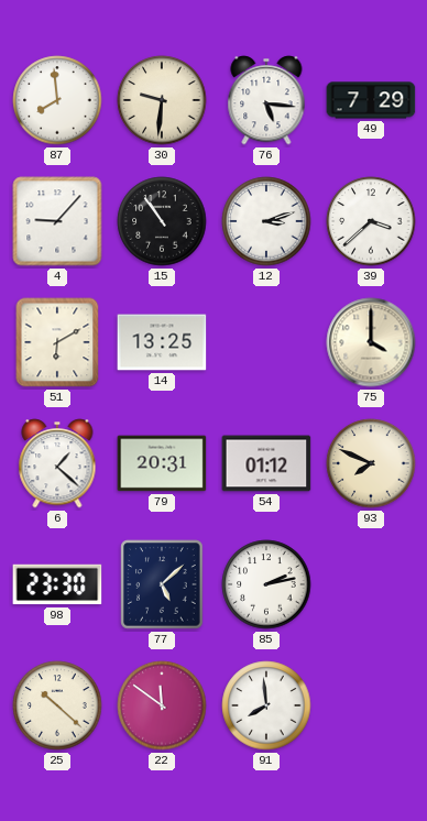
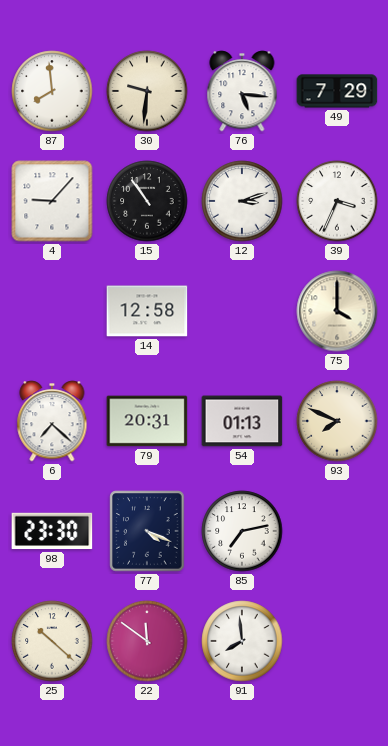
39: 3:38 -> 3:34 (337, 201)
51: 6:10 -> none (57, 342)
14: 13:25 -> 12:58 (147, 311)
6: 1:22 -> 7:22 (52, 421)
54: 01:12 -> 01:13 (242, 421)
77: 5:08 -> 4:19 (147, 531)
85: 2:13 -> 7:13 (242, 531)
